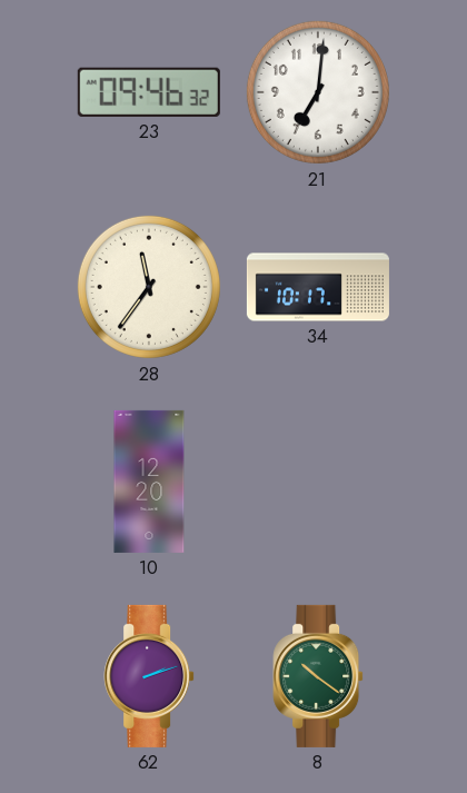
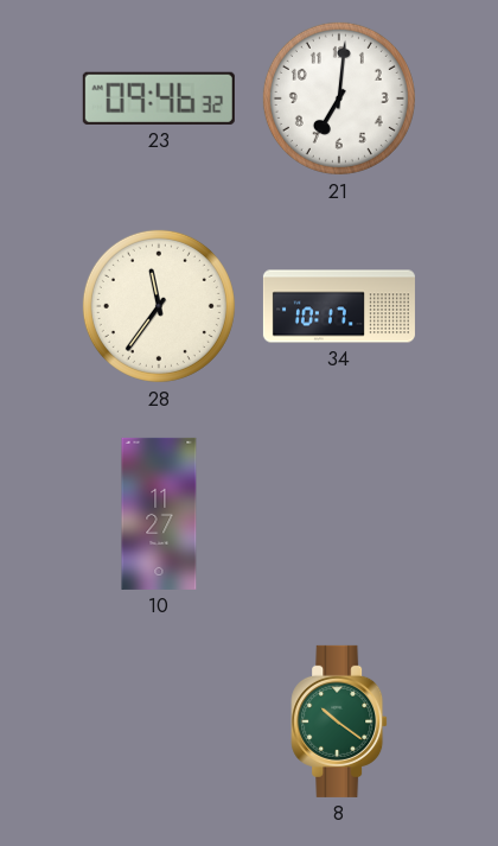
10: 12:20 -> 11:27 (159, 514)
62: 2:12 -> none (149, 676)
